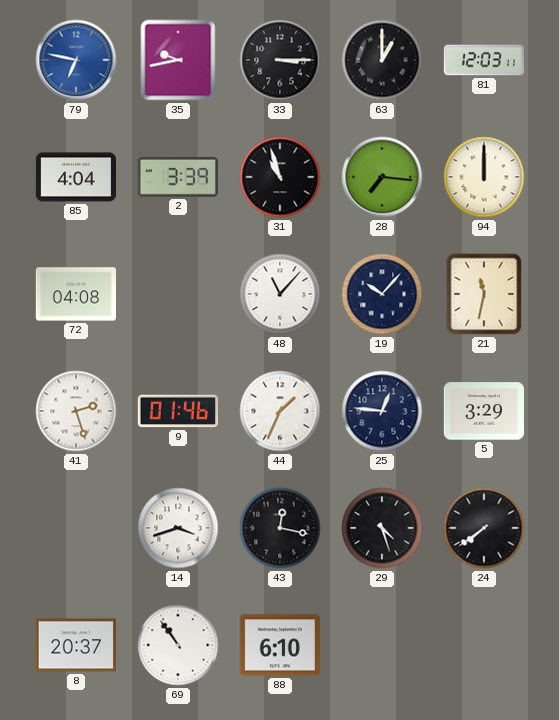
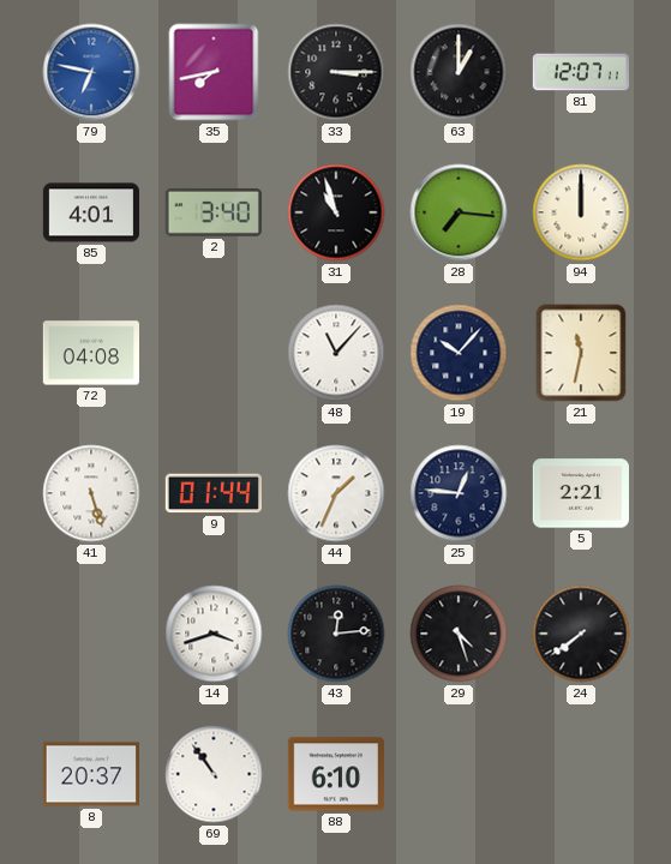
35: 9:43 -> 7:43 (214, 72)
81: 12:03 -> 12:07 (580, 72)
85: 4:04 -> 4:01 (90, 212)
2: 3:39 -> 3:40 (214, 212)
41: 2:27 -> 5:27 (91, 493)
9: 01:46 -> 01:44 (214, 493)
5: 3:29 -> 2:21 (580, 493)
43: 12:17 -> 12:14 (336, 634)
